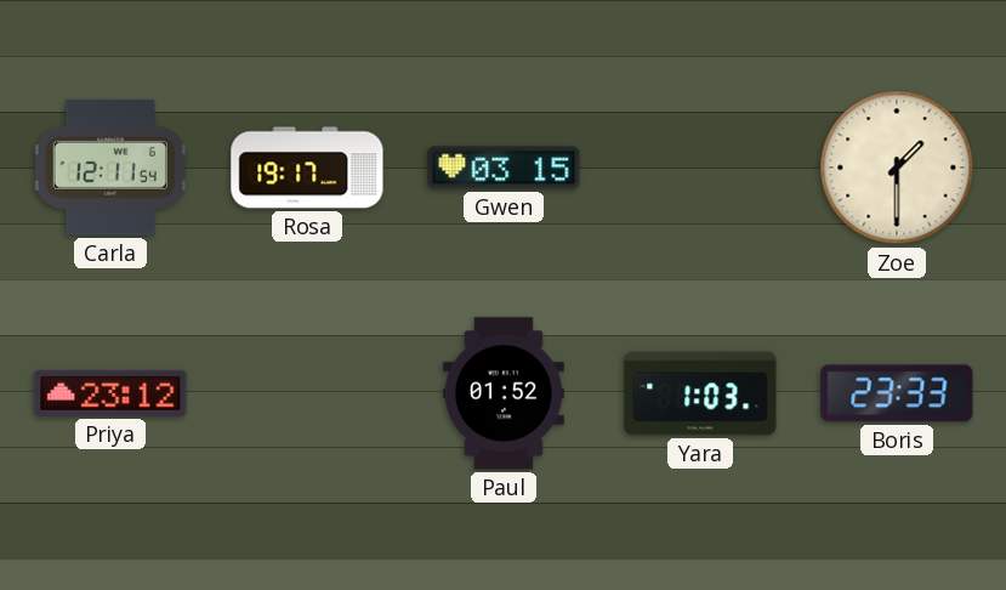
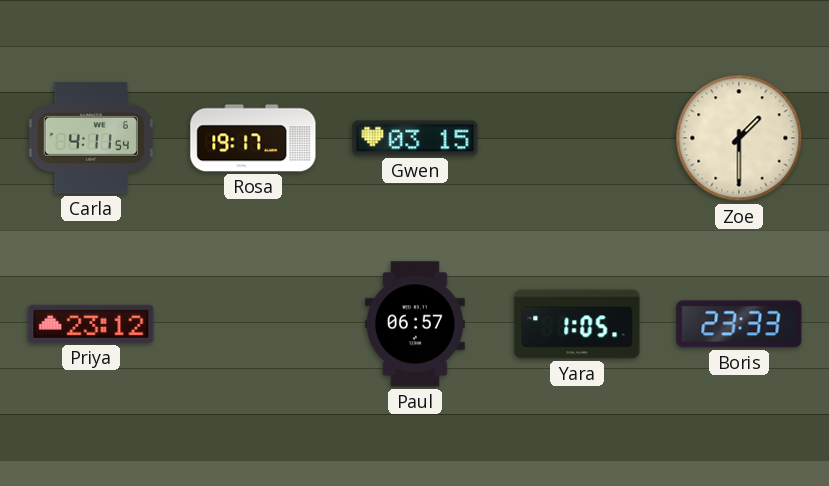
Carla: 12:11 -> 4:11 (91, 138)
Paul: 01:52 -> 06:57 (416, 324)
Yara: 1:03 -> 1:05 (577, 324)
